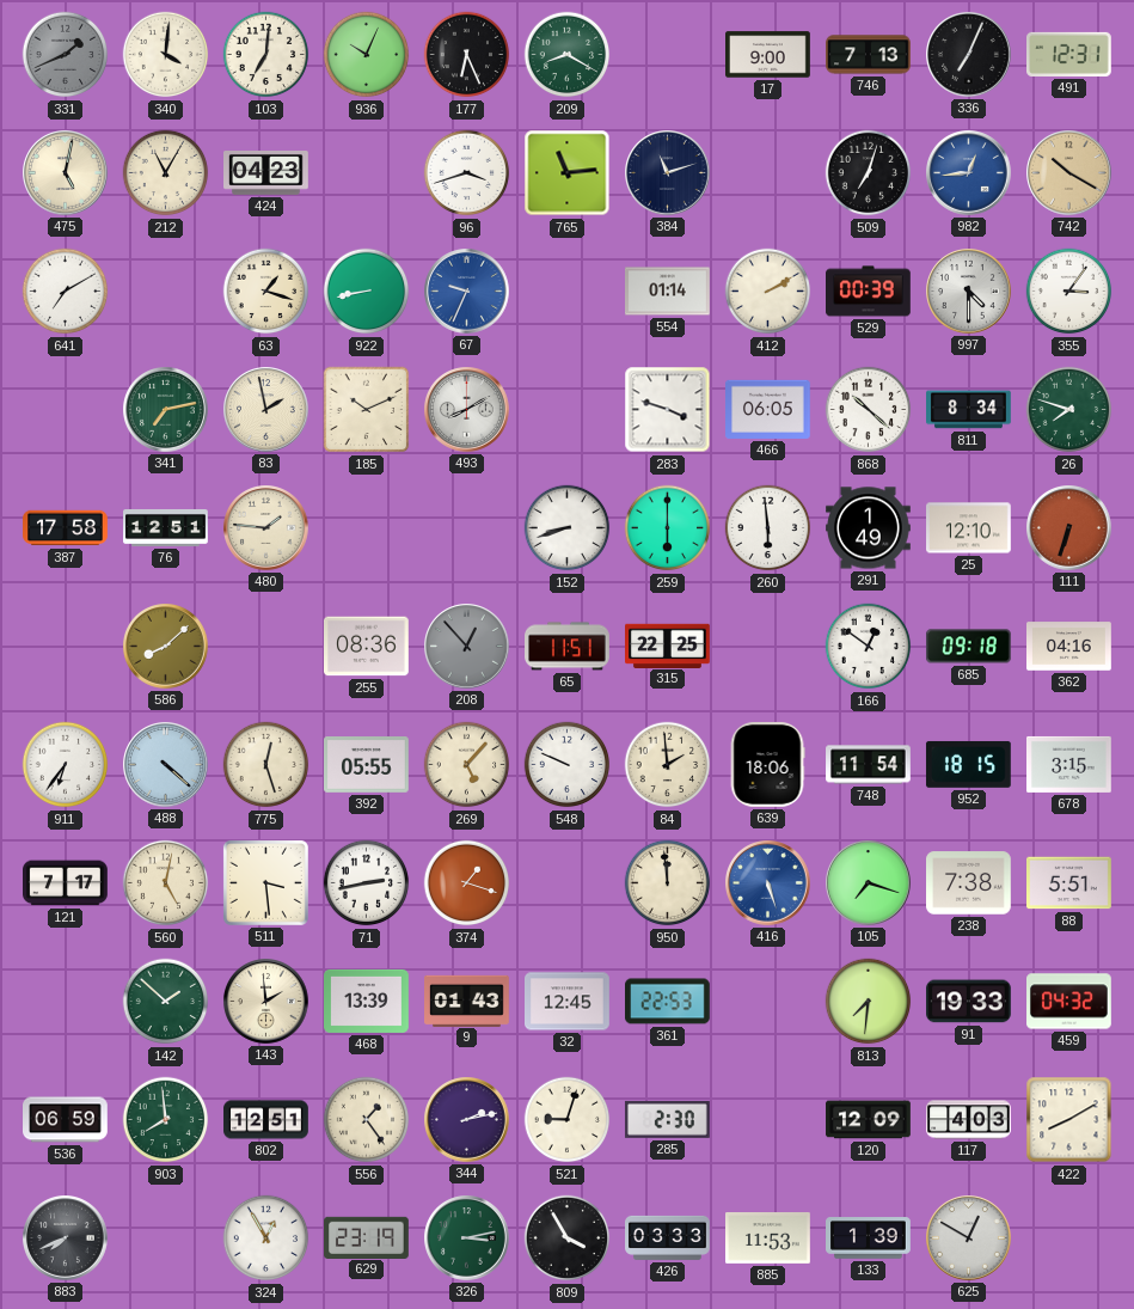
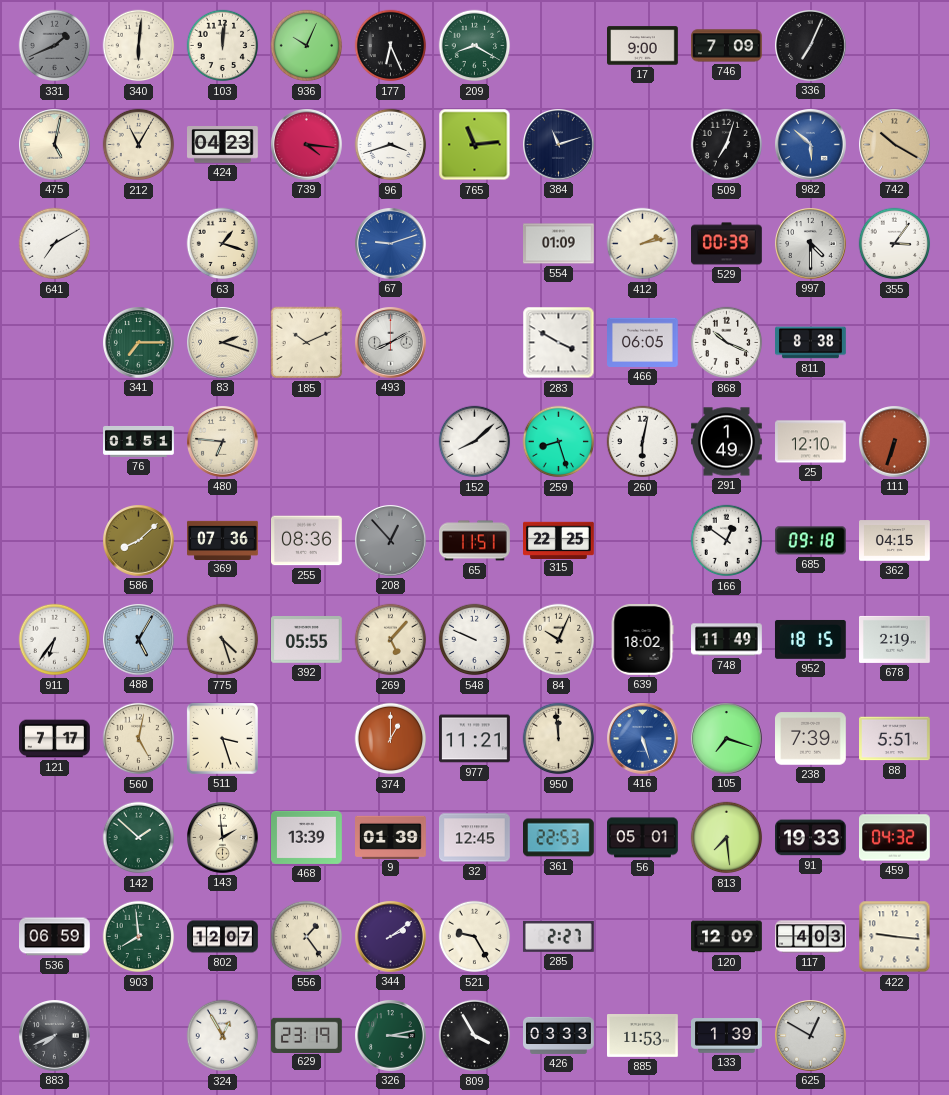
340: 4:01 -> 6:01 (139, 46)
103: 7:01 -> 12:01 (223, 46)
746: 7:13 -> 7:09 (727, 46)
491: 12:31 -> none (1069, 54)
739: none -> 4:16 (307, 145)
982: 12:44 -> 5:52 (811, 145)
922: 8:43 -> none (367, 292)
67: 9:34 -> 9:12 (391, 244)
554: 01:14 -> 01:09 (559, 244)
412: 2:10 -> 2:13 (643, 244)
341: 7:13 -> 7:15 (139, 343)
83: 1:58 -> 2:18 (223, 343)
283: 3:48 -> 3:50 (559, 343)
868: 10:22 -> 10:19 (727, 343)
811: 8:34 -> 8:38 (811, 343)
26: 7:48 -> none (1069, 410)
387: 17:58 -> none (66, 528)
76: 12:51 -> 01:51 (139, 441)
480: 1:46 -> 6:46 (223, 442)
152: 8:42 -> 8:08 (475, 442)
259: 6:00 -> 8:27 (559, 442)
260: 5:59 -> 6:02 (643, 442)
369: none -> 07:36 (223, 540)
362: 04:16 -> 04:15 (895, 541)
488: 4:22 -> 5:05 (139, 640)
775: 12:27 -> 4:27 (223, 640)
84: 1:59 -> 10:04 (559, 640)
639: 18:06 -> 18:02 (642, 640)
748: 11:54 -> 11:49 (727, 640)
678: 3:15 -> 2:19 (895, 639)
511: 3:29 -> 3:27 (222, 738)
71: 2:43 -> none (367, 883)
374: 1:18 -> 1:00 (391, 739)
977: none -> 11:21 (475, 739)
238: 7:38 -> 7:39 (811, 739)
9: 01:43 -> 01:39 (391, 837)
56: none -> 05:01 (643, 838)
813: 7:31 -> 7:29 (727, 838)
802: 12:51 -> 12:07 (223, 937)
344: 2:13 -> 2:09 (391, 937)
521: 9:03 -> 9:25 (475, 937)
285: 2:30 -> 2:27 (558, 936)
422: 8:10 -> 9:16 (895, 937)
